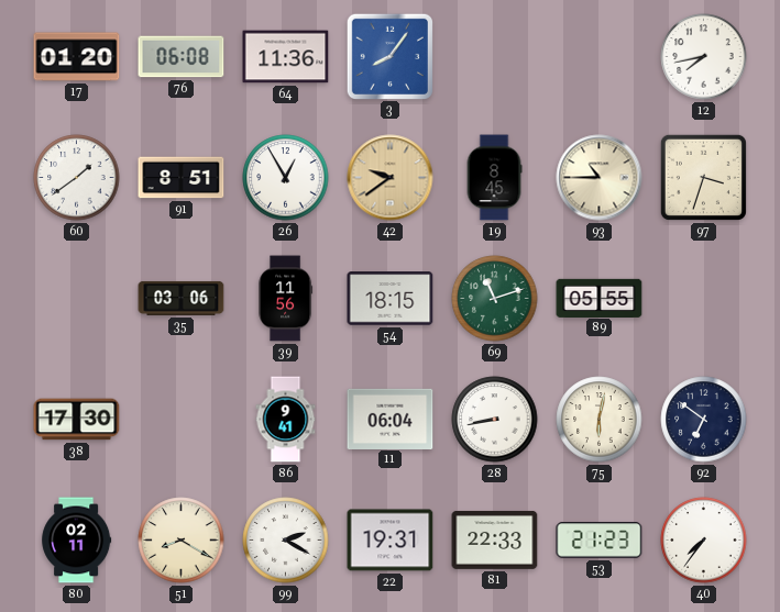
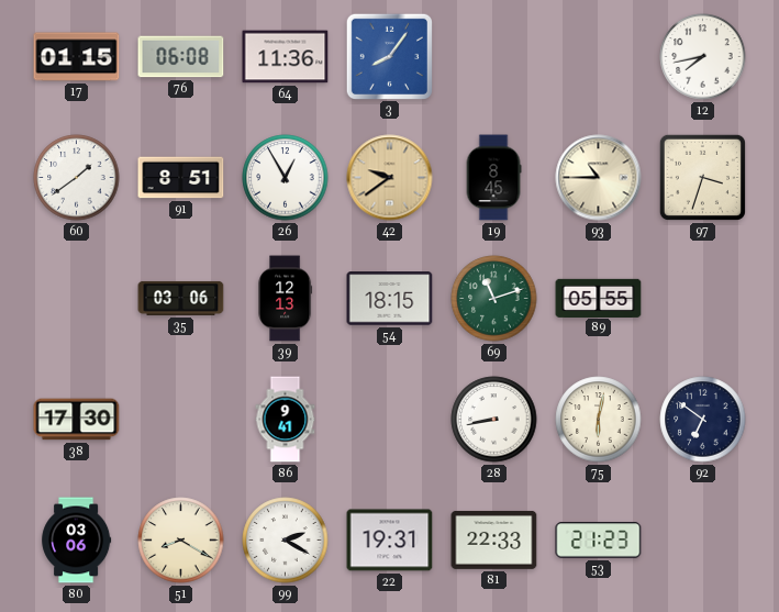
17: 01:20 -> 01:15 (77, 57)
39: 11:56 -> 12:13 (286, 299)
11: 06:04 -> none (391, 419)
80: 02:11 -> 03:06 (77, 541)
40: 7:36 -> none (704, 541)
